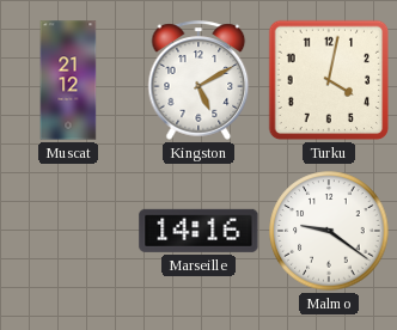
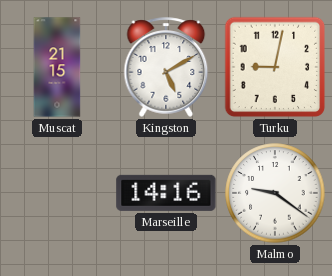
Muscat: 21:12 -> 21:15 (57, 67)
Turku: 4:02 -> 9:02 (275, 67)
